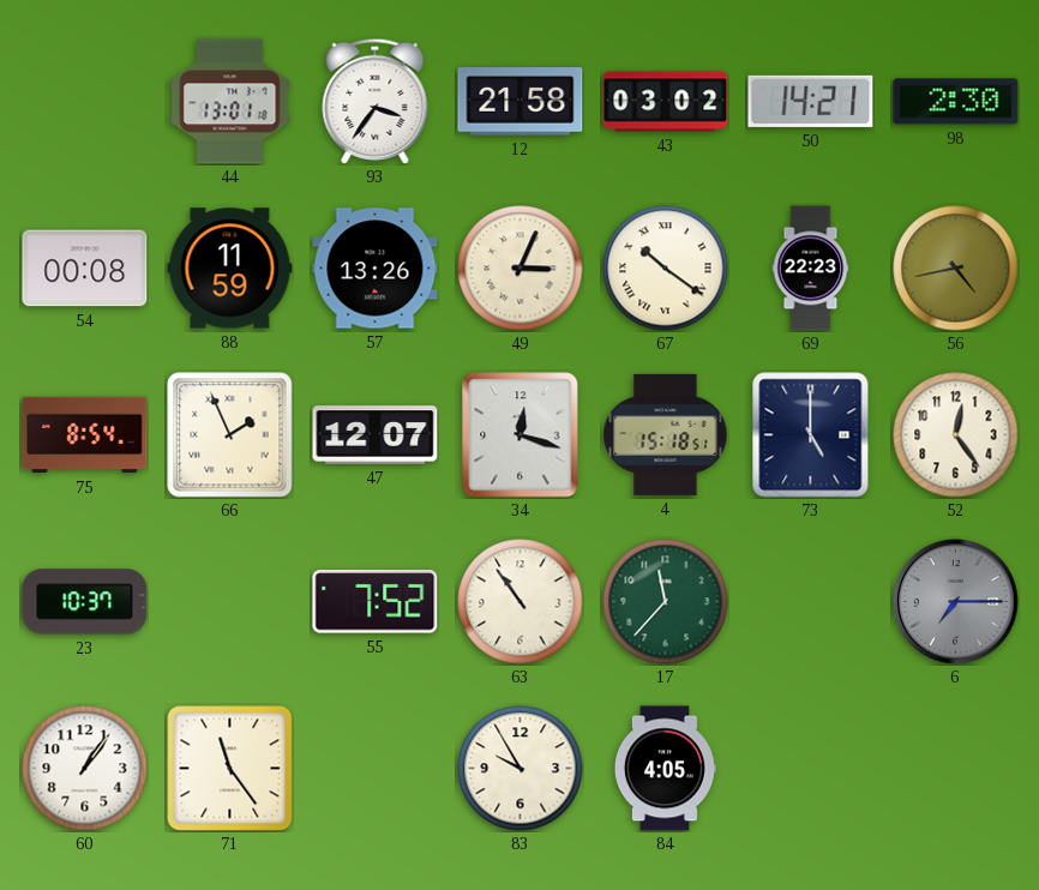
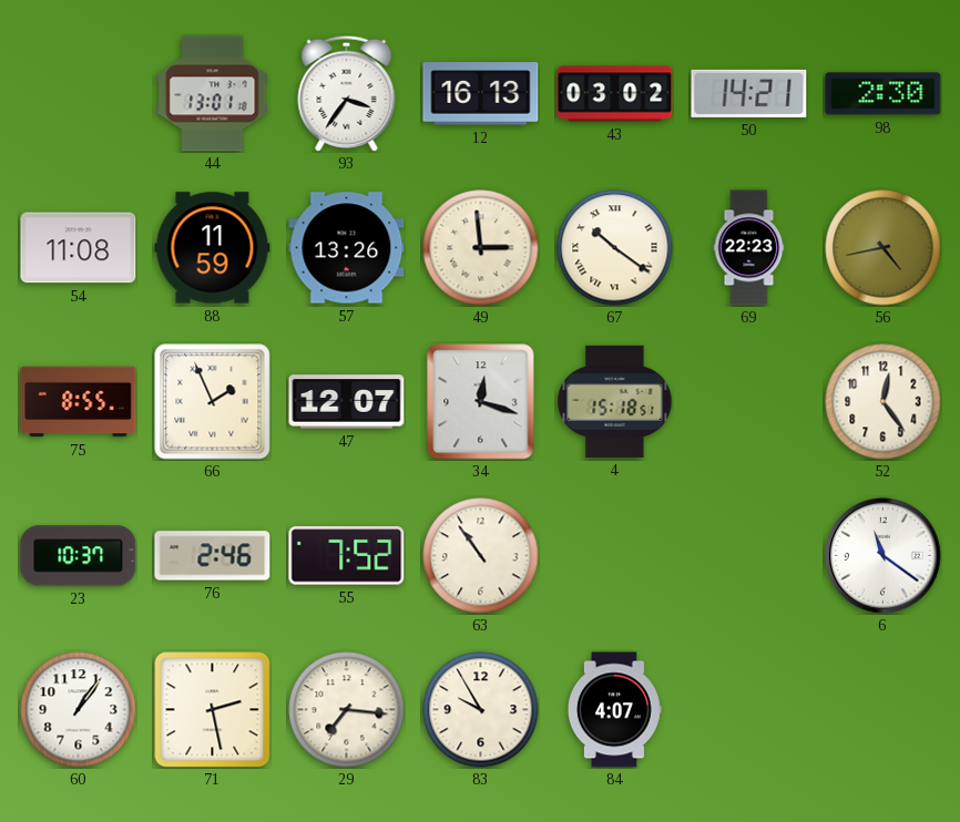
12: 21:58 -> 16:13 (481, 94)
54: 00:08 -> 11:08 (79, 248)
49: 3:04 -> 2:59 (481, 248)
75: 8:54 -> 8:55 (79, 402)
73: 5:00 -> none (811, 435)
76: none -> 2:46 (213, 556)
17: 11:37 -> none (666, 602)
6: 7:15 -> 11:21 (884, 556)
6 dial: grey -> white (884, 556)
71: 11:24 -> 2:28 (212, 709)
29: none -> 7:16 (347, 710)
84: 4:05 -> 4:07 (614, 710)
